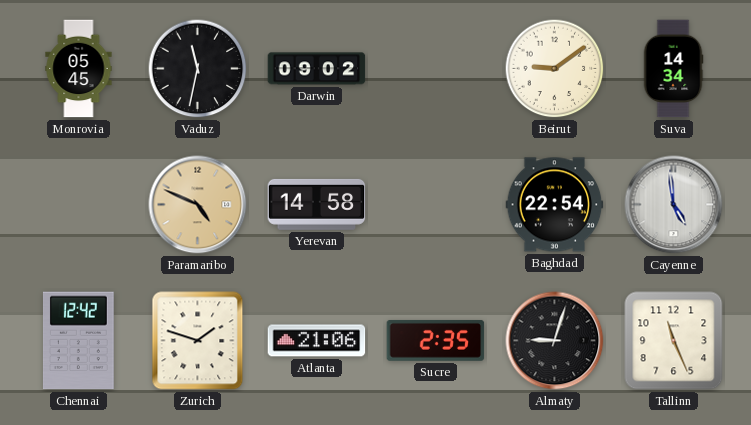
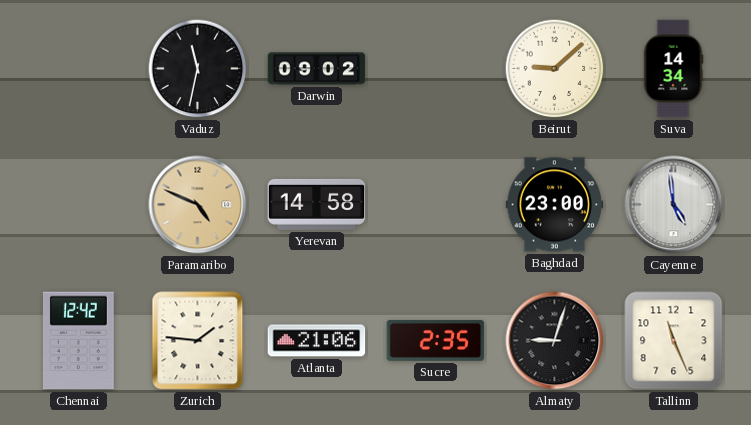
Monrovia: 05:45 -> none (79, 69)
Beirut: 9:09 -> 9:08 (555, 69)
Baghdad: 22:54 -> 23:00 (555, 205)
Zurich: 1:48 -> 1:46 (198, 341)
